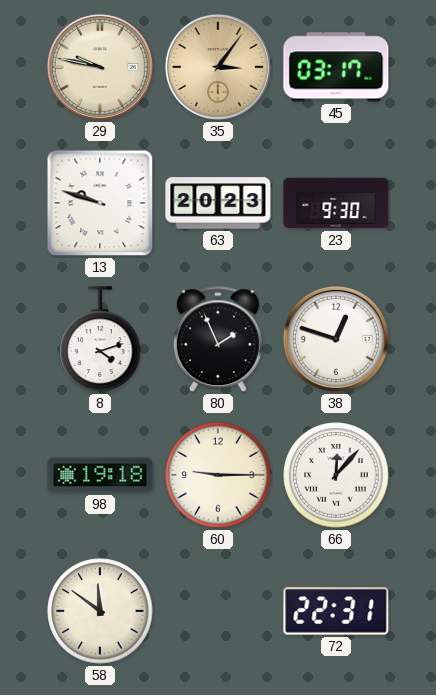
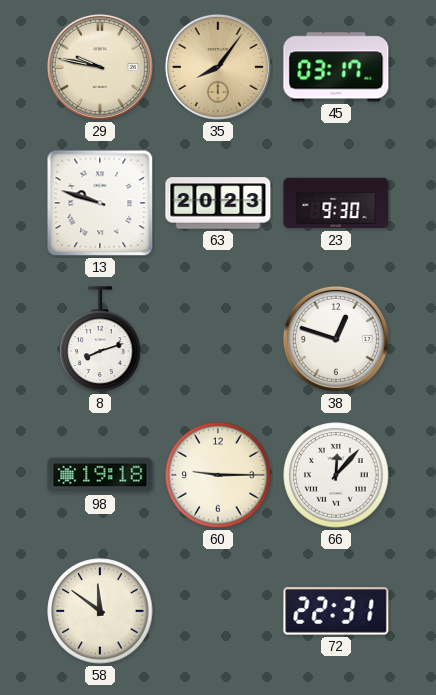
35: 3:06 -> 8:06 (218, 67)
8: 4:12 -> 8:12 (100, 339)
80: 1:56 -> none (218, 340)
